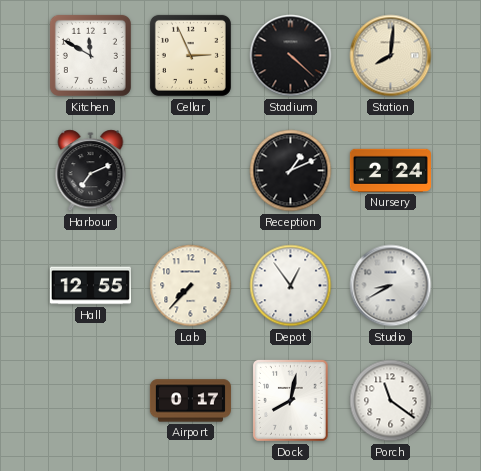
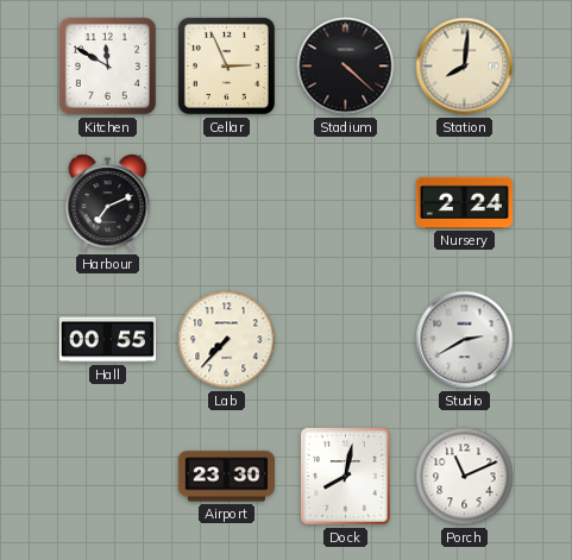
Reception: 1:11 -> none (291, 171)
Hall: 12:55 -> 00:55 (107, 340)
Depot: 12:54 -> none (291, 286)
Studio: 8:40 -> 2:40 (465, 340)
Airport: 0:17 -> 23:30 (226, 477)
Porch: 11:21 -> 11:11 (465, 477)
